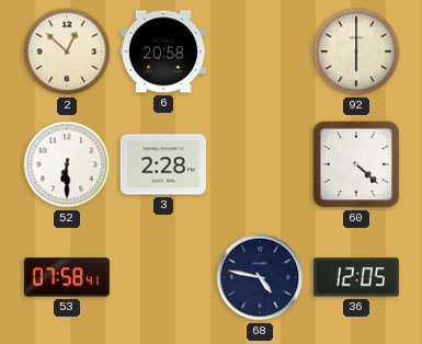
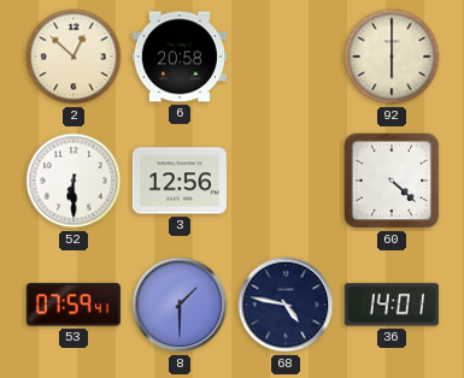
3: 2:28 -> 12:56 (180, 181)
53: 07:58 -> 07:59 (74, 305)
8: none -> 1:30 (180, 305)
36: 12:05 -> 14:01 (392, 305)
